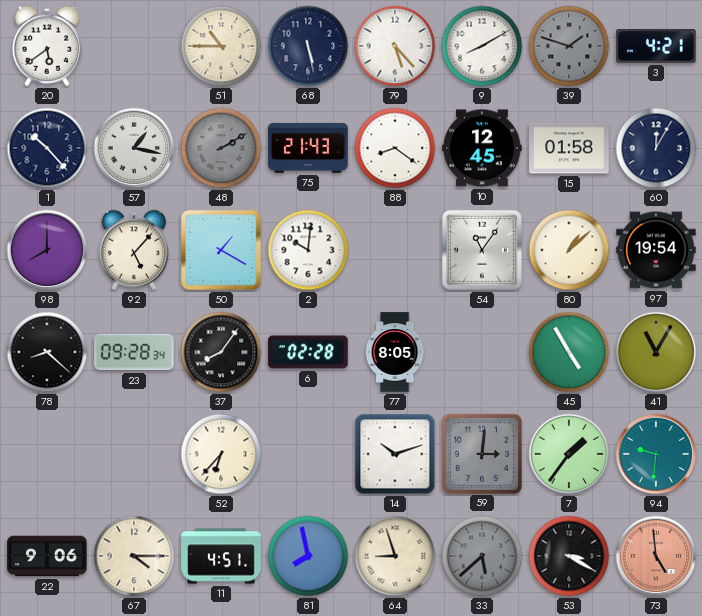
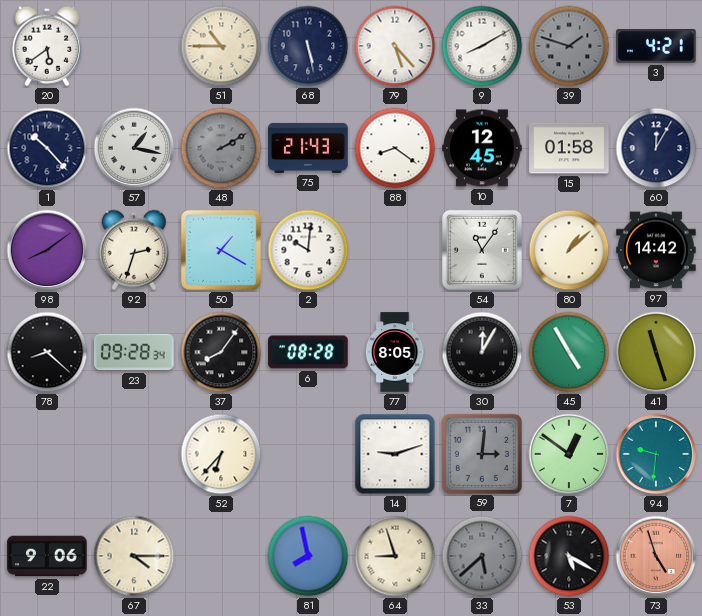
98: 8:00 -> 8:09 (47, 250)
92: 5:07 -> 2:33 (133, 250)
97: 19:54 -> 14:42 (656, 250)
6: 02:28 -> 08:28 (308, 352)
30: none -> 12:05 (482, 352)
41: 11:05 -> 11:27 (656, 352)
14: 10:12 -> 9:12 (395, 454)
7: 1:36 -> 12:51 (569, 454)
11: 4:51 -> none (221, 556)
53: 3:20 -> 5:20 (569, 556)
73: 4:59 -> 4:57 (656, 556)
